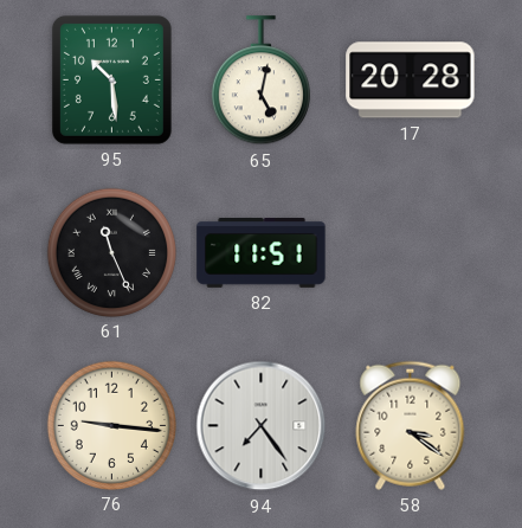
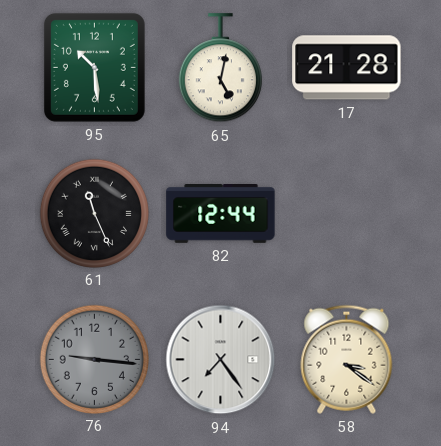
17: 20:28 -> 21:28 (347, 68)
82: 11:51 -> 12:44 (221, 214)
76 dial: cream -> grey (94, 359)
